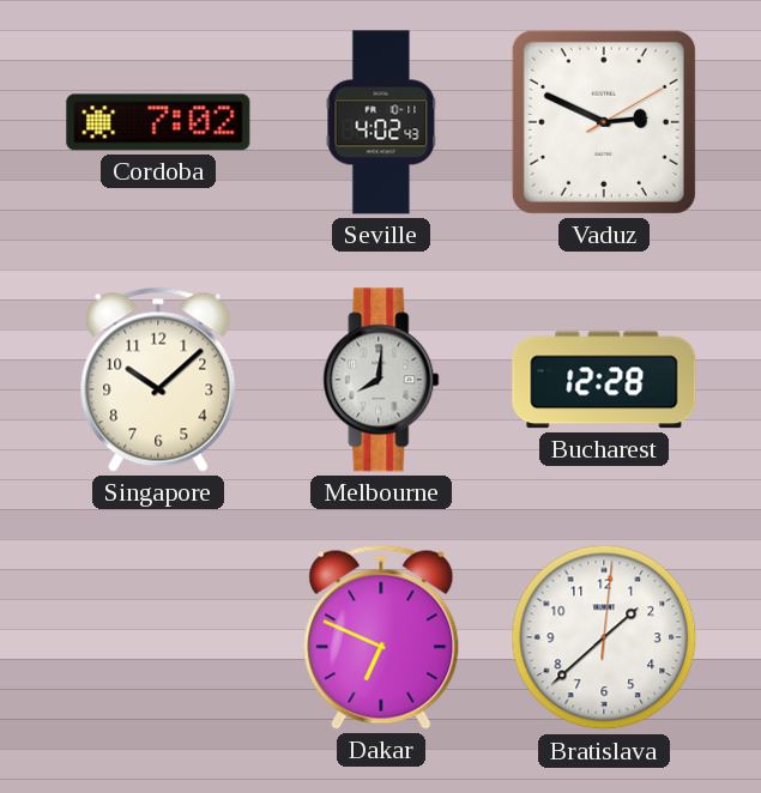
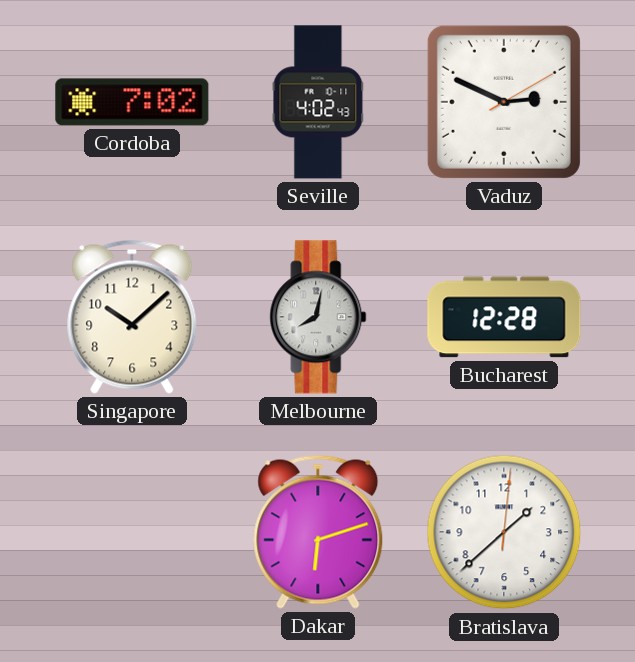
Melbourne: 8:01 -> 8:02 (318, 317)
Dakar: 6:49 -> 6:12 (318, 532)
